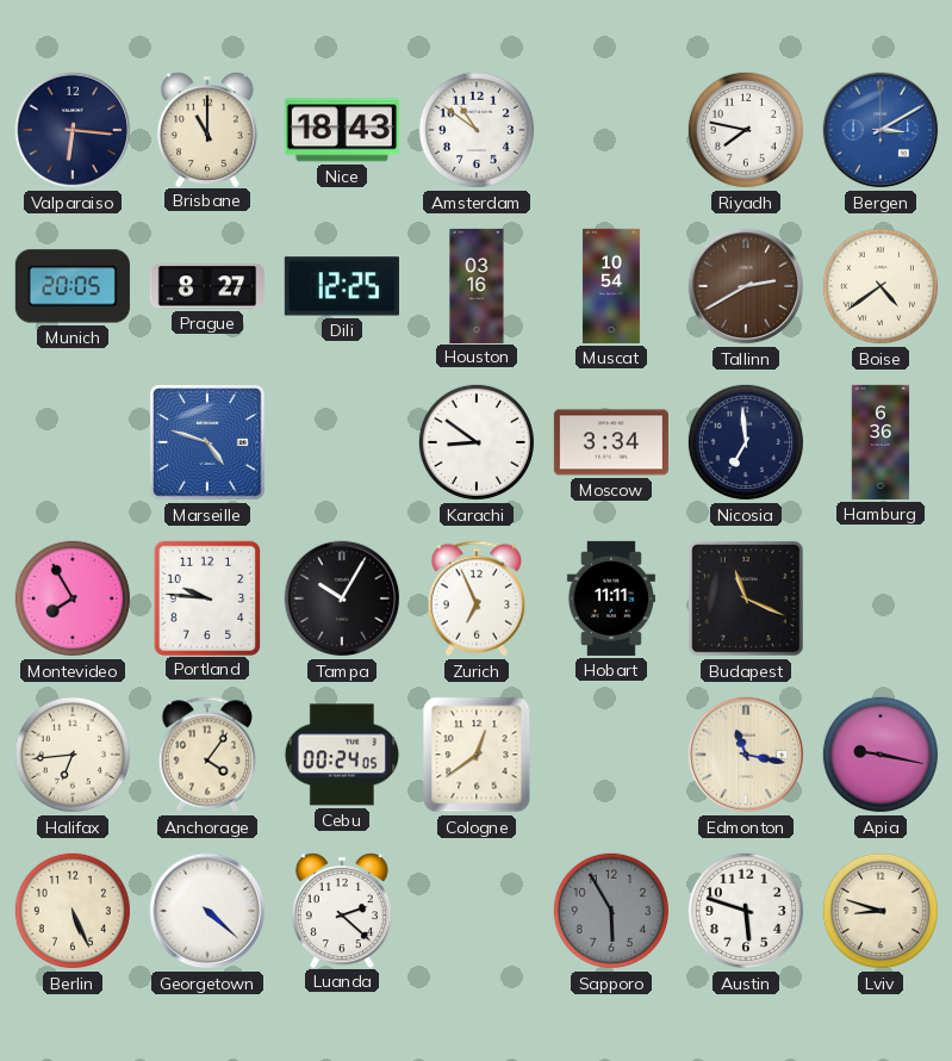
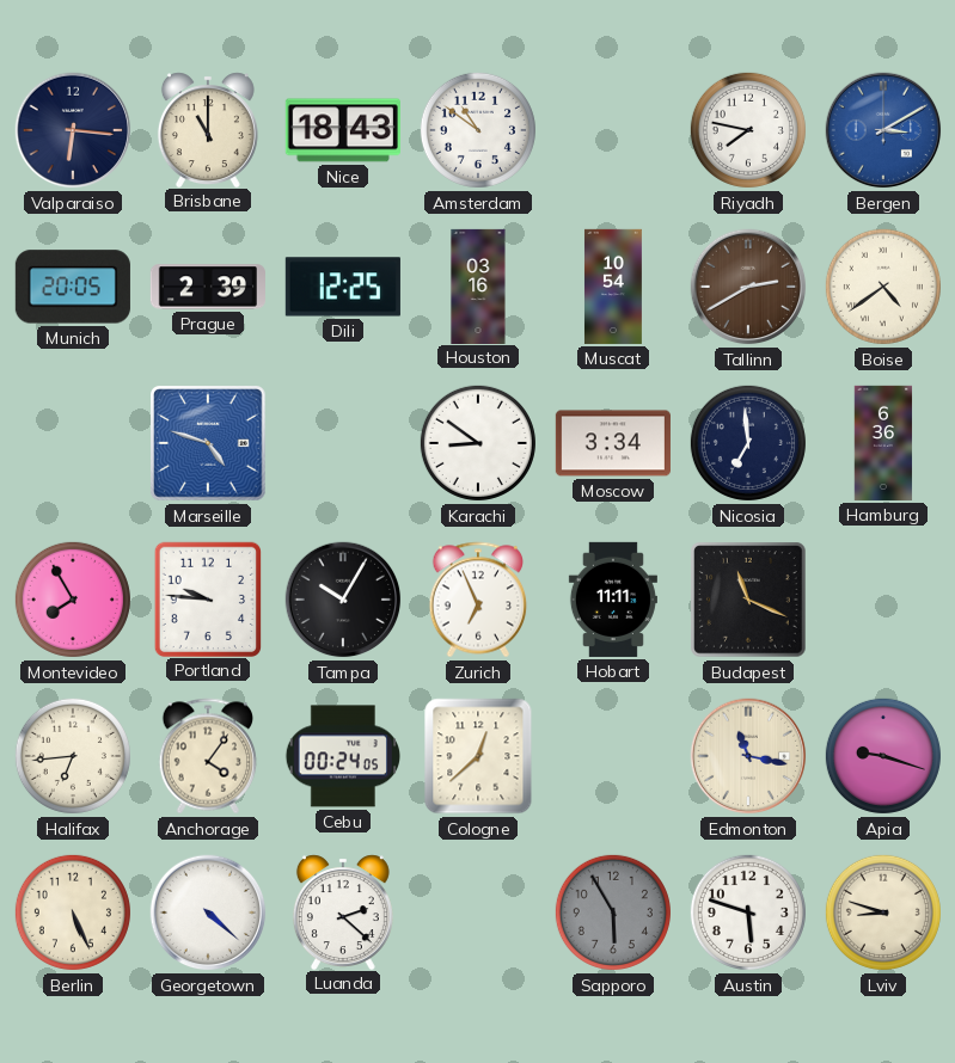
Prague: 8:27 -> 2:39 (208, 287)
Cologne: 12:39 -> 12:38 (478, 756)
Apia: 9:17 -> 9:18 (883, 756)
